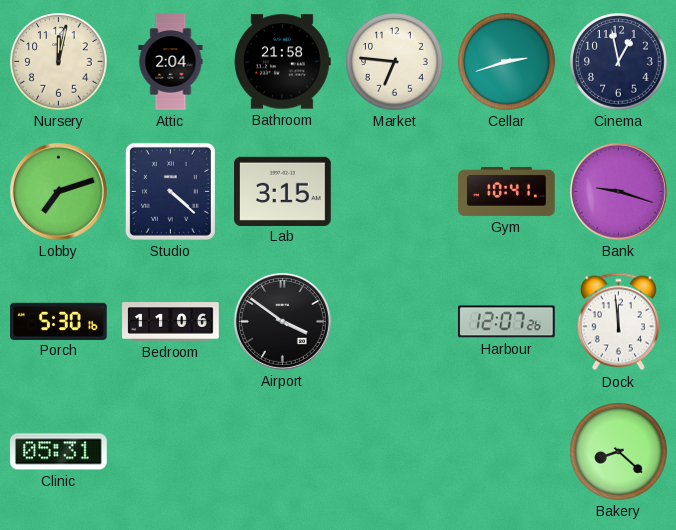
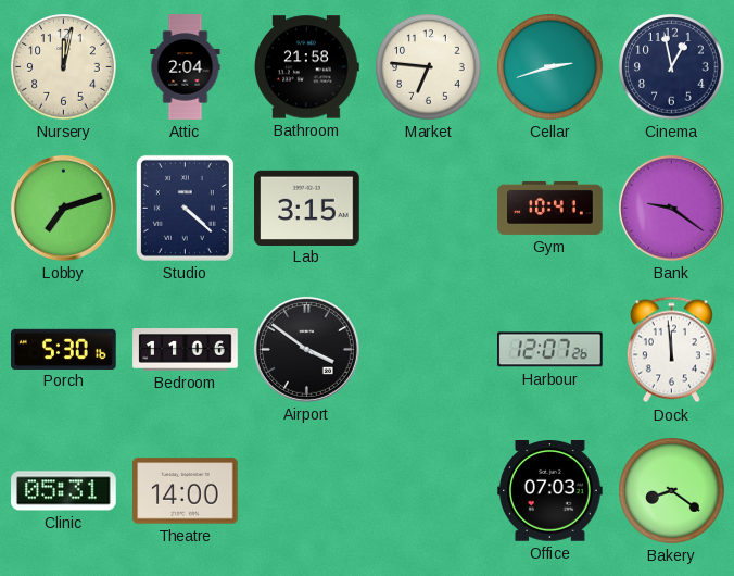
Bank: 9:18 -> 9:21 (671, 208)
Theatre: none -> 14:00 (186, 491)
Office: none -> 07:03 (550, 491)
Bakery: 8:22 -> 8:21 (672, 491)
